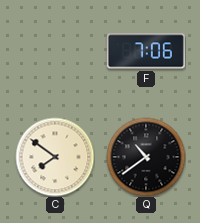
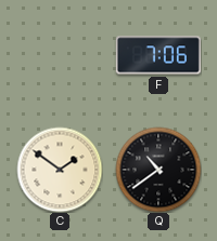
C: 7:51 -> 1:51 (60, 170)
